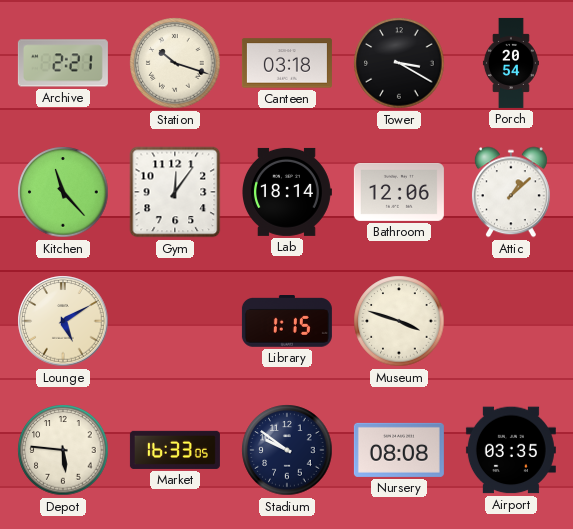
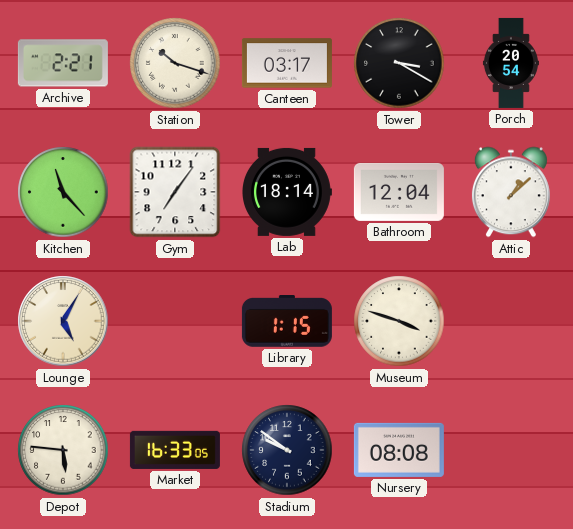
Canteen: 03:18 -> 03:17 (287, 63)
Gym: 12:06 -> 7:06 (175, 192)
Bathroom: 12:06 -> 12:04 (399, 192)
Lounge: 5:10 -> 5:05 (63, 321)
Airport: 03:35 -> none (511, 450)
